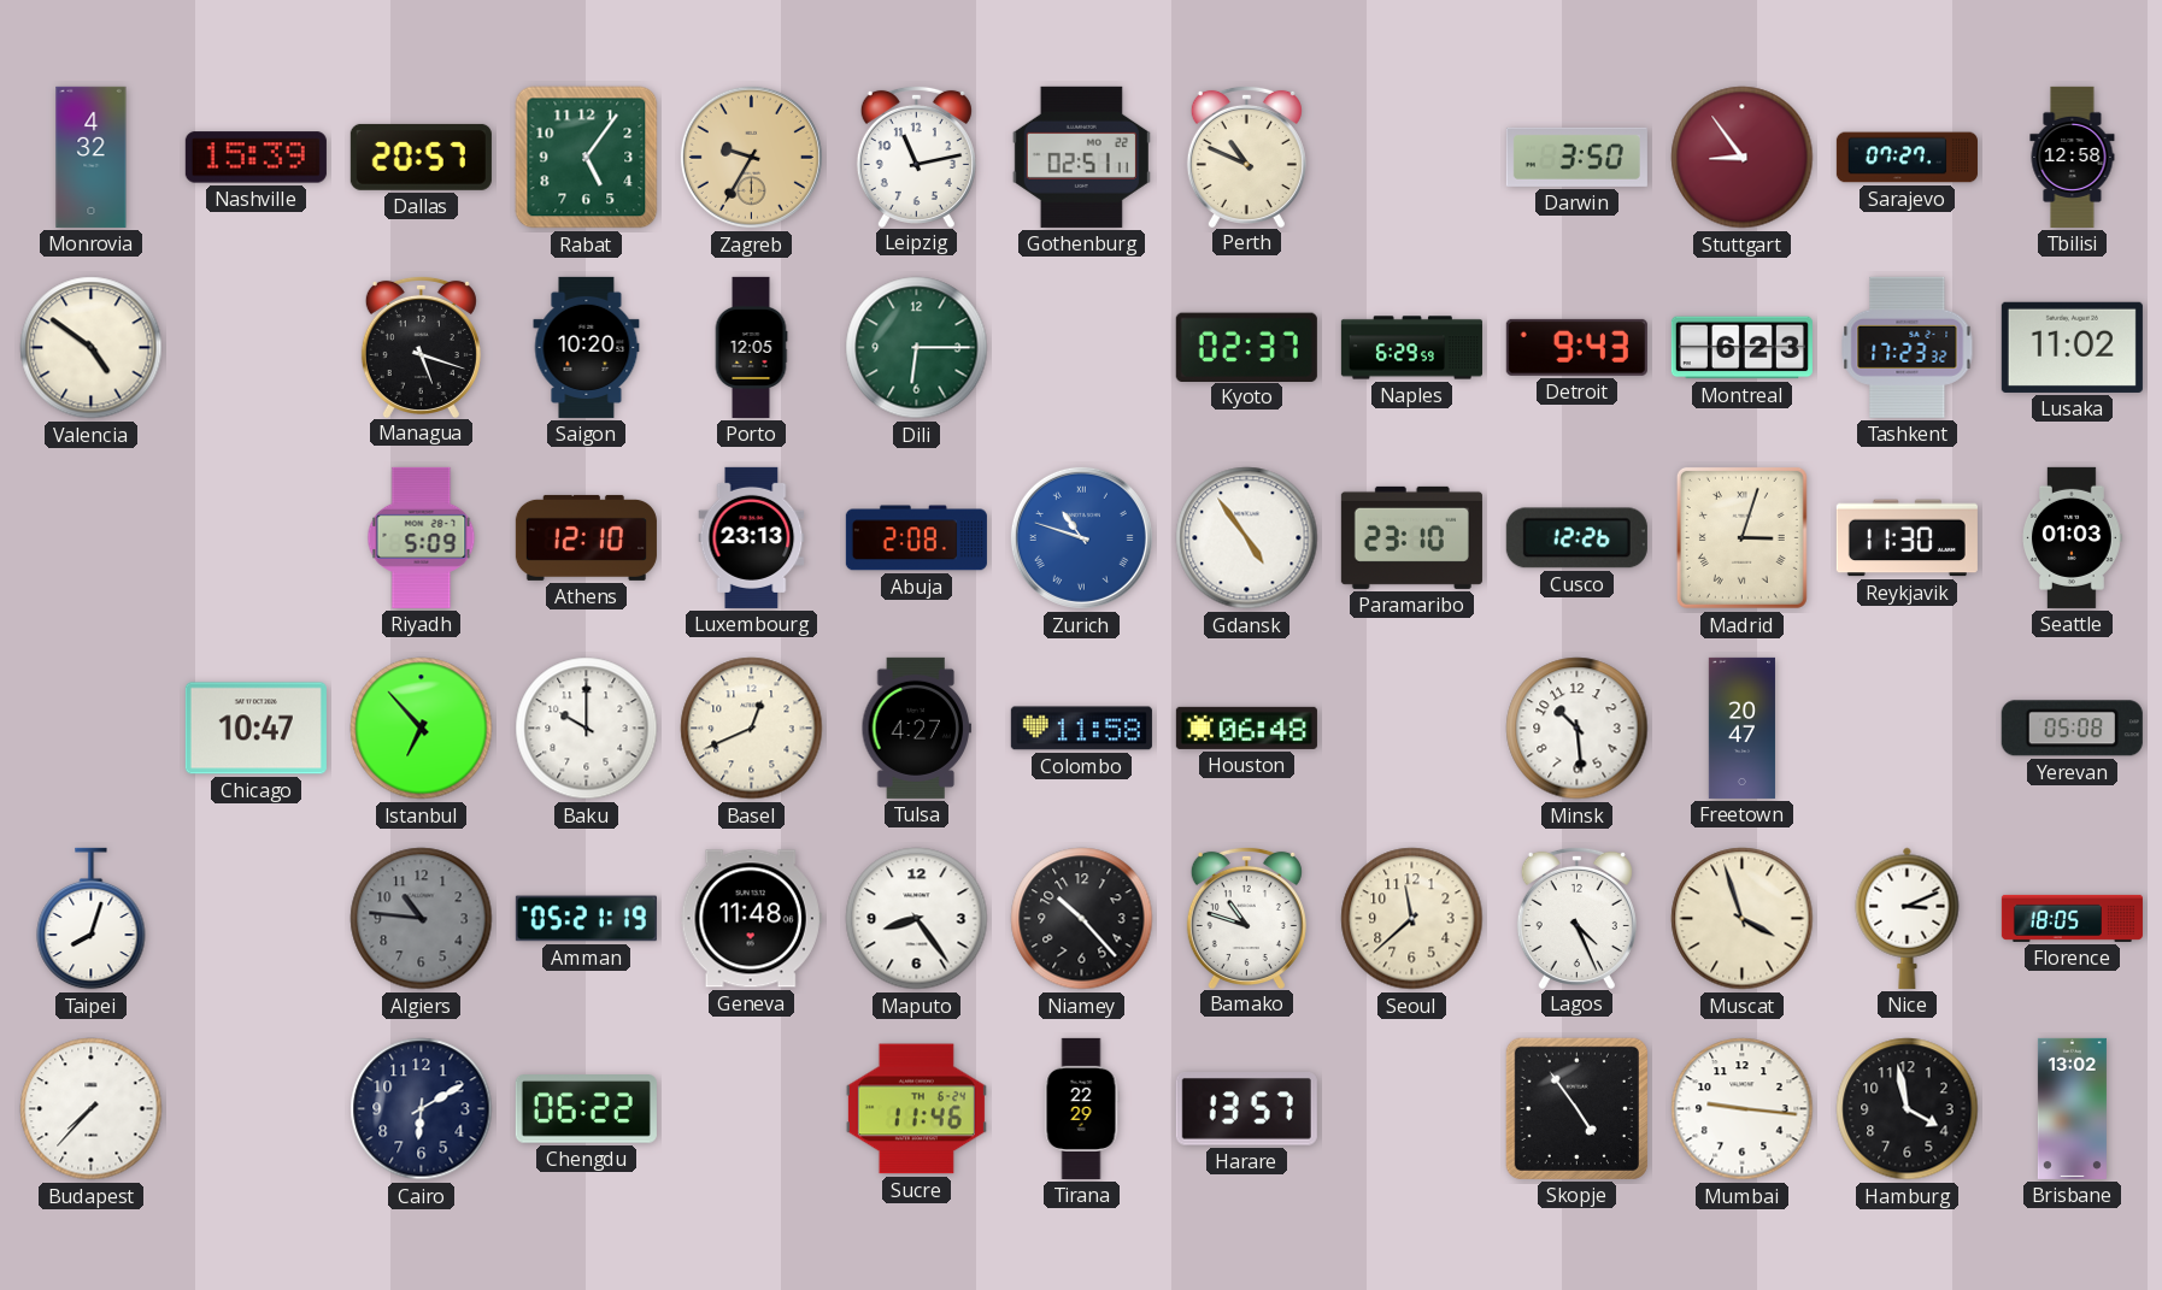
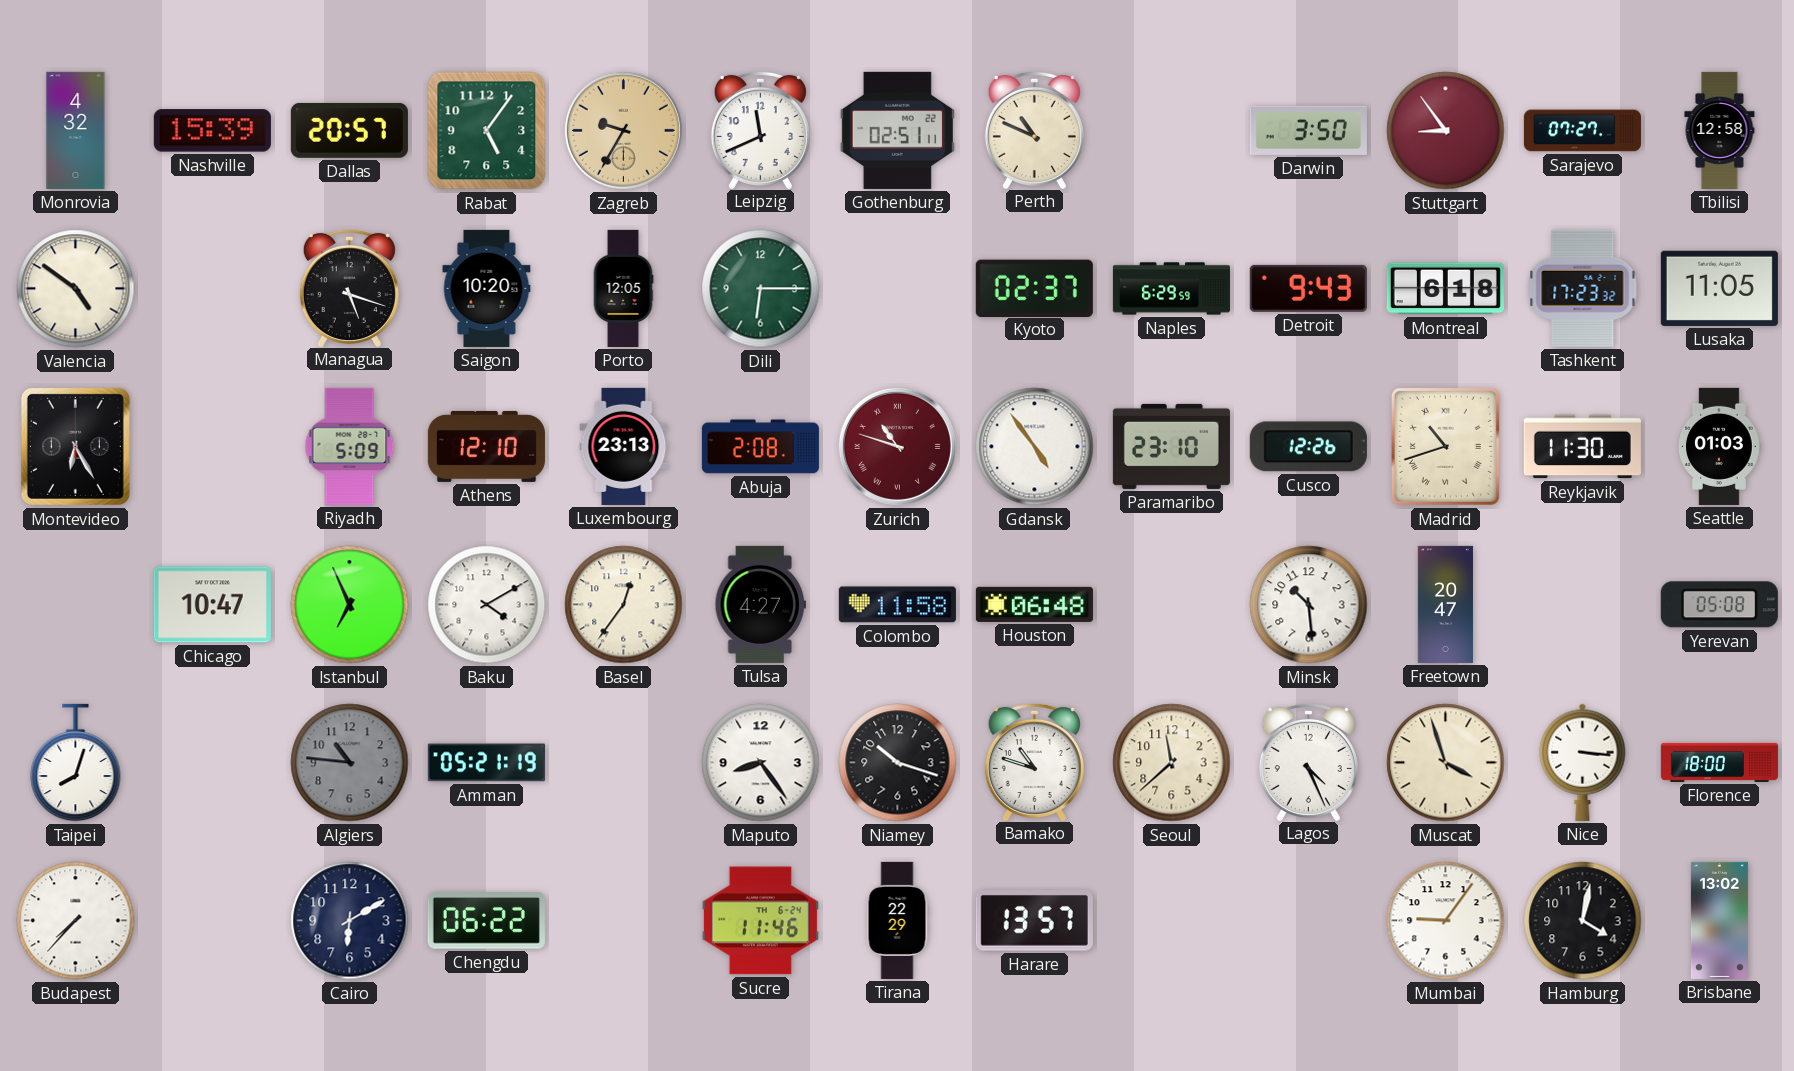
Leipzig: 11:13 -> 11:41 (760, 129)
Montreal: 6:23 -> 6:18 (1445, 289)
Lusaka: 11:02 -> 11:05 (1719, 288)
Montevideo: none -> 6:25 (75, 446)
Zurich dial: blue -> burgundy (897, 446)
Madrid: 3:03 -> 10:42 (1445, 446)
Istanbul: 6:53 -> 6:56 (350, 605)
Baku: 10:00 -> 4:10 (487, 605)
Basel: 12:41 -> 12:36 (624, 605)
Geneva: 11:48 -> none (751, 919)
Niamey: 10:23 -> 10:18 (898, 763)
Nice: 3:11 -> 3:16 (1583, 762)
Florence: 18:05 -> 18:00 (1719, 762)
Skopje: 4:54 -> none (1576, 1108)
Mumbai: 9:16 -> 9:06 (1446, 921)
Hamburg: 3:58 -> 4:02 (1583, 921)
